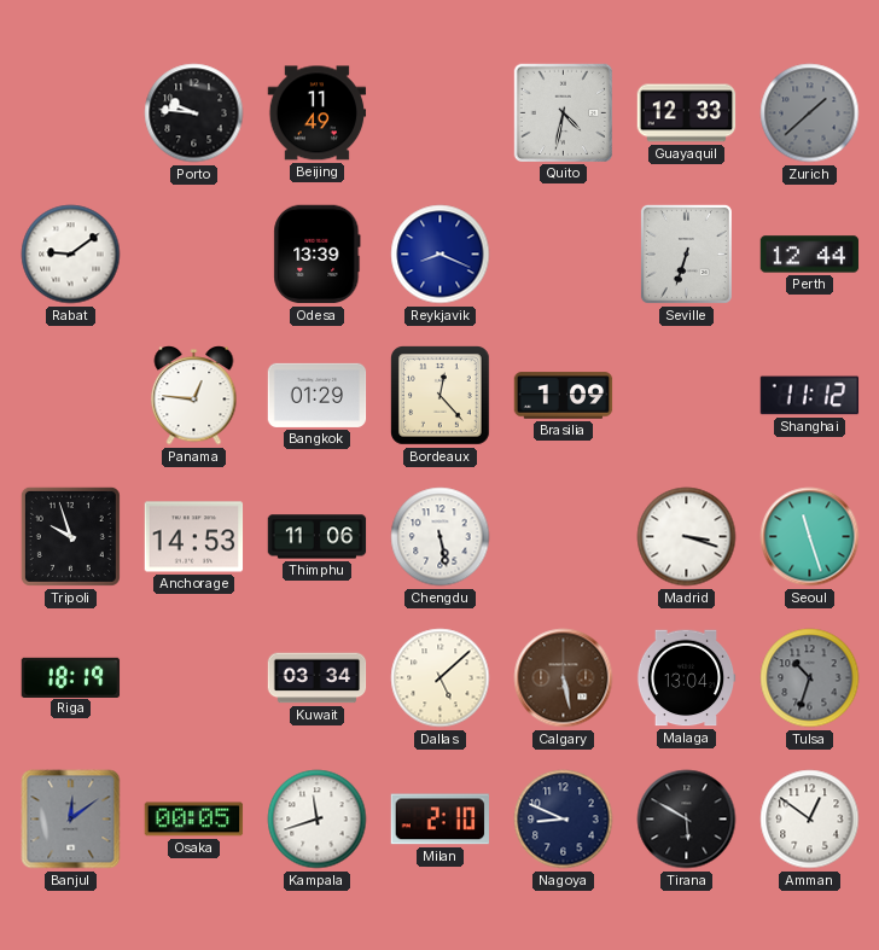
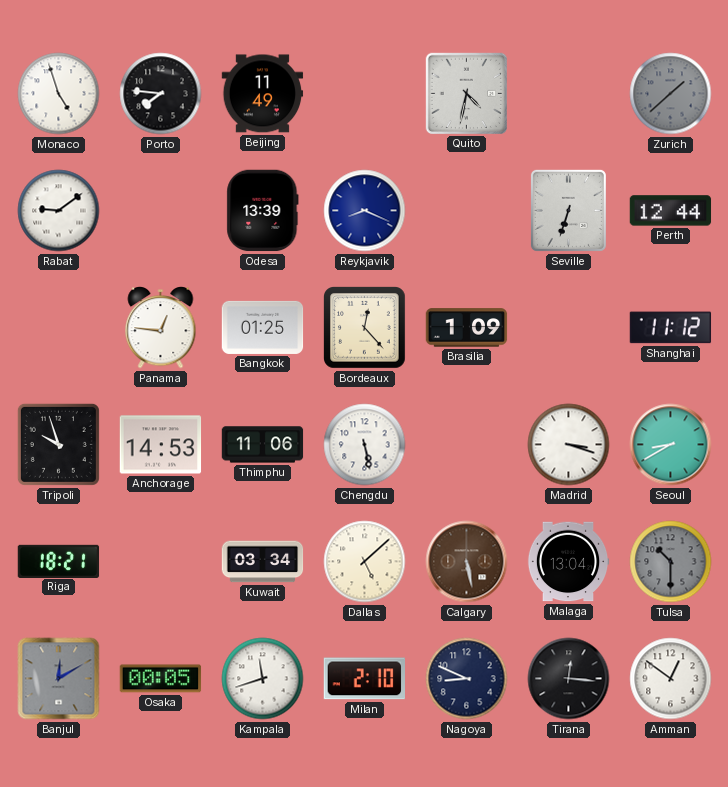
Monaco: none -> 4:57 (59, 94)
Porto: 9:46 -> 7:46 (161, 94)
Guayaquil: 12:33 -> none (687, 113)
Bangkok: 01:29 -> 01:25 (263, 327)
Seoul: 11:27 -> 8:40 (671, 445)
Riga: 18:19 -> 18:21 (59, 561)
Tulsa: 10:33 -> 10:30 (671, 562)
Banjul: 12:09 -> 12:10 (59, 679)
Tirana: 5:50 -> 12:16 (569, 679)
